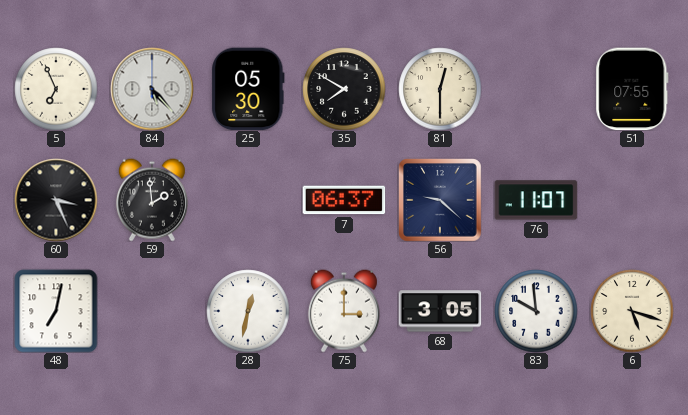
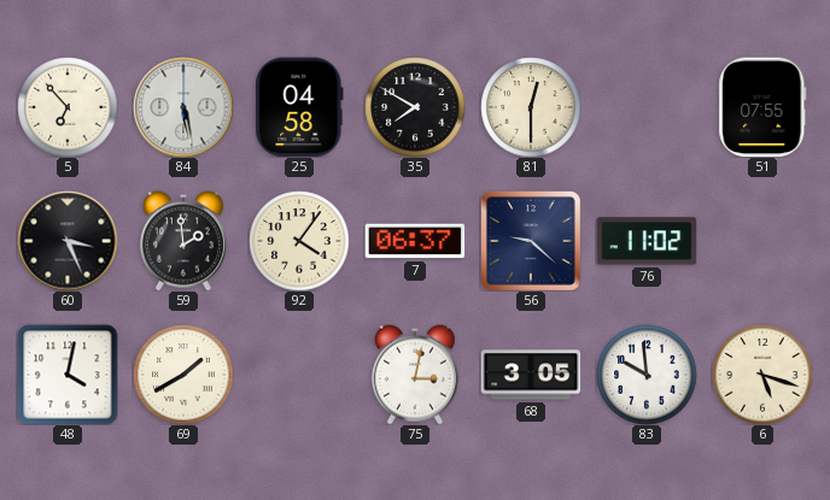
5: 6:56 -> 6:53 (68, 107)
84: 5:23 -> 5:28 (183, 107)
25: 05:30 -> 04:58 (299, 107)
92: none -> 4:06 (299, 241)
76: 11:07 -> 11:02 (647, 241)
48: 7:02 -> 4:02 (68, 375)
69: none -> 1:40 (183, 375)
28: 12:32 -> none (248, 311)
75: 3:00 -> 3:02 (415, 375)
